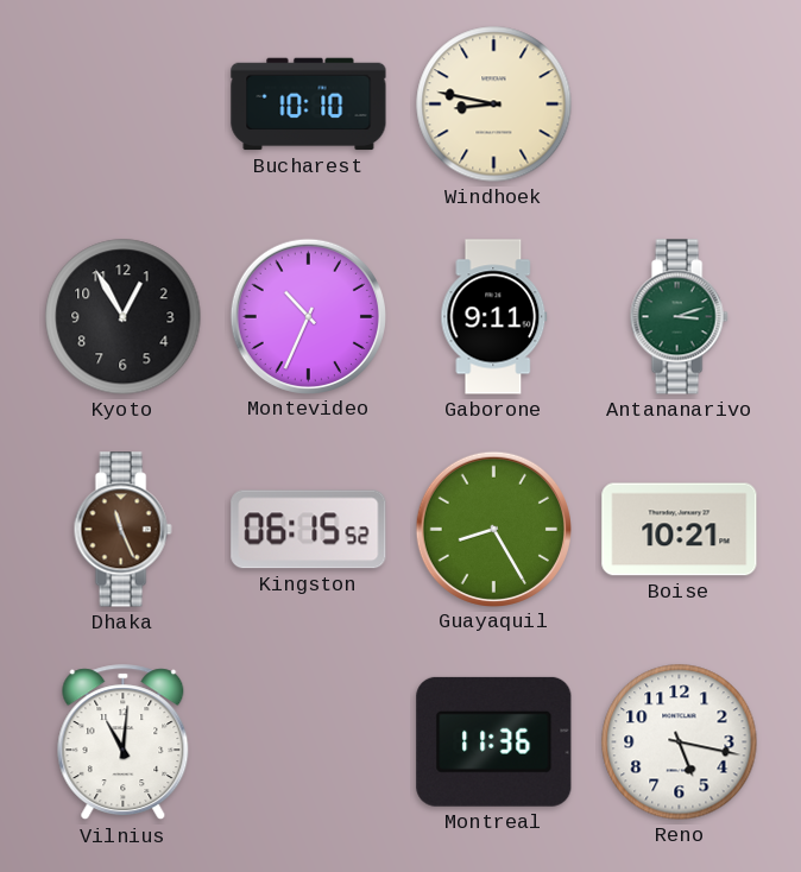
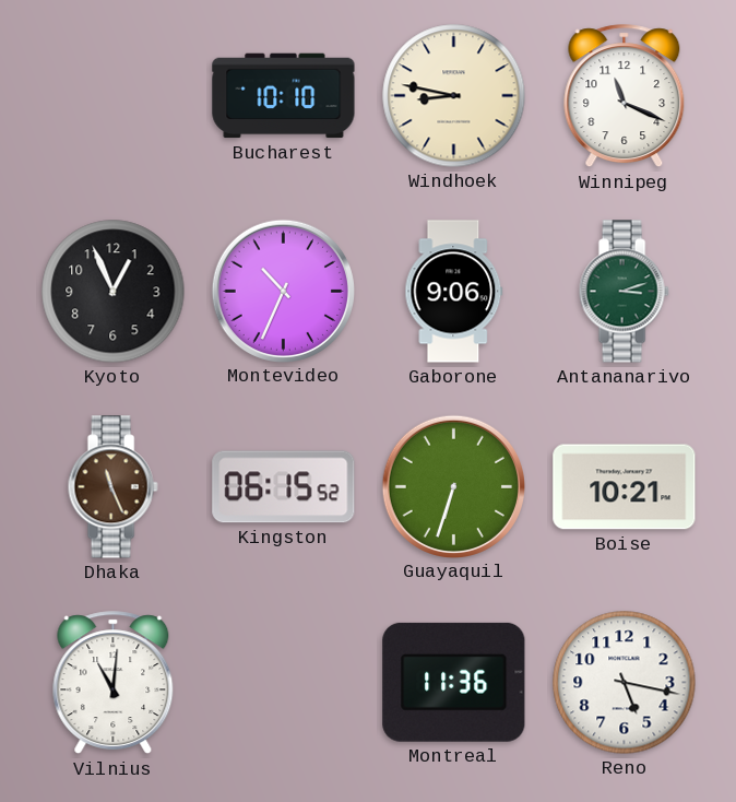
Winnipeg: none -> 11:19 (625, 96)
Kyoto: 12:55 -> 12:56 (114, 292)
Gaborone: 9:11 -> 9:06 (454, 292)
Guayaquil: 8:25 -> 6:33 (453, 486)
